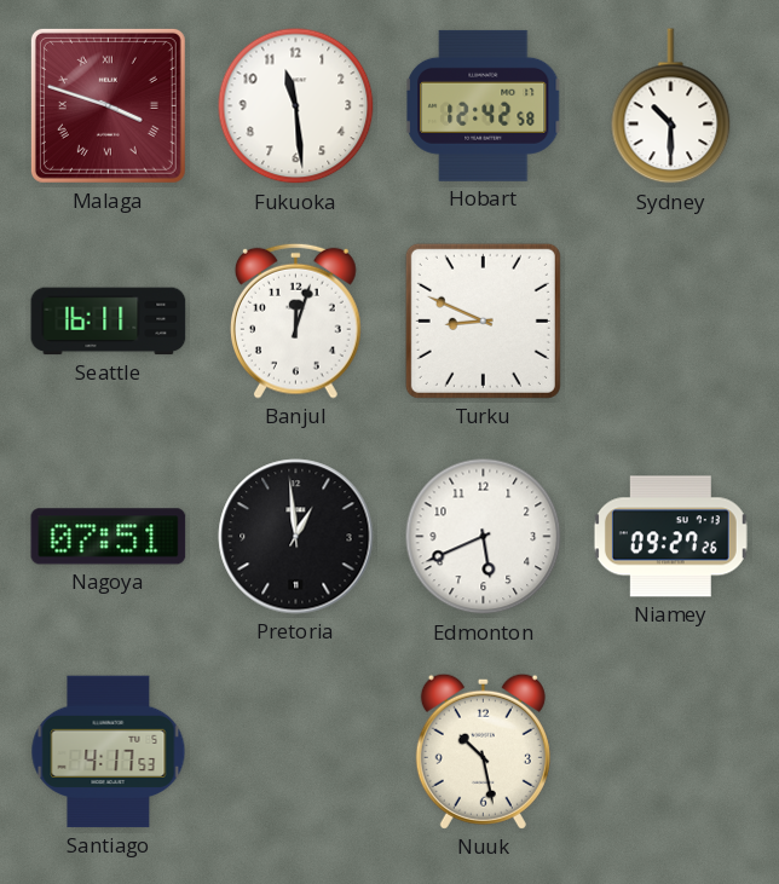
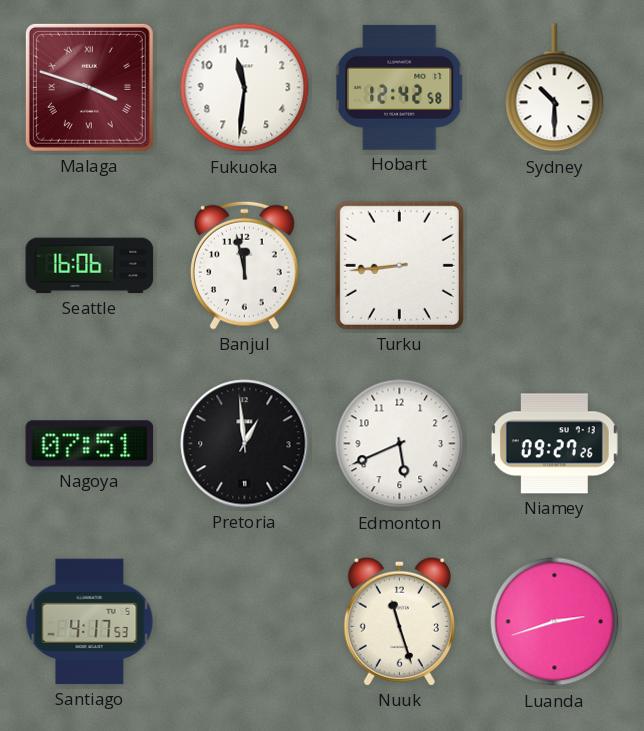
Fukuoka: 11:29 -> 11:31 (245, 88)
Seattle: 16:11 -> 16:06 (90, 266)
Banjul: 12:03 -> 11:58 (245, 265)
Turku: 8:49 -> 8:44 (399, 265)
Nuuk: 10:28 -> 11:27 (399, 621)
Luanda: none -> 2:42 (555, 622)
